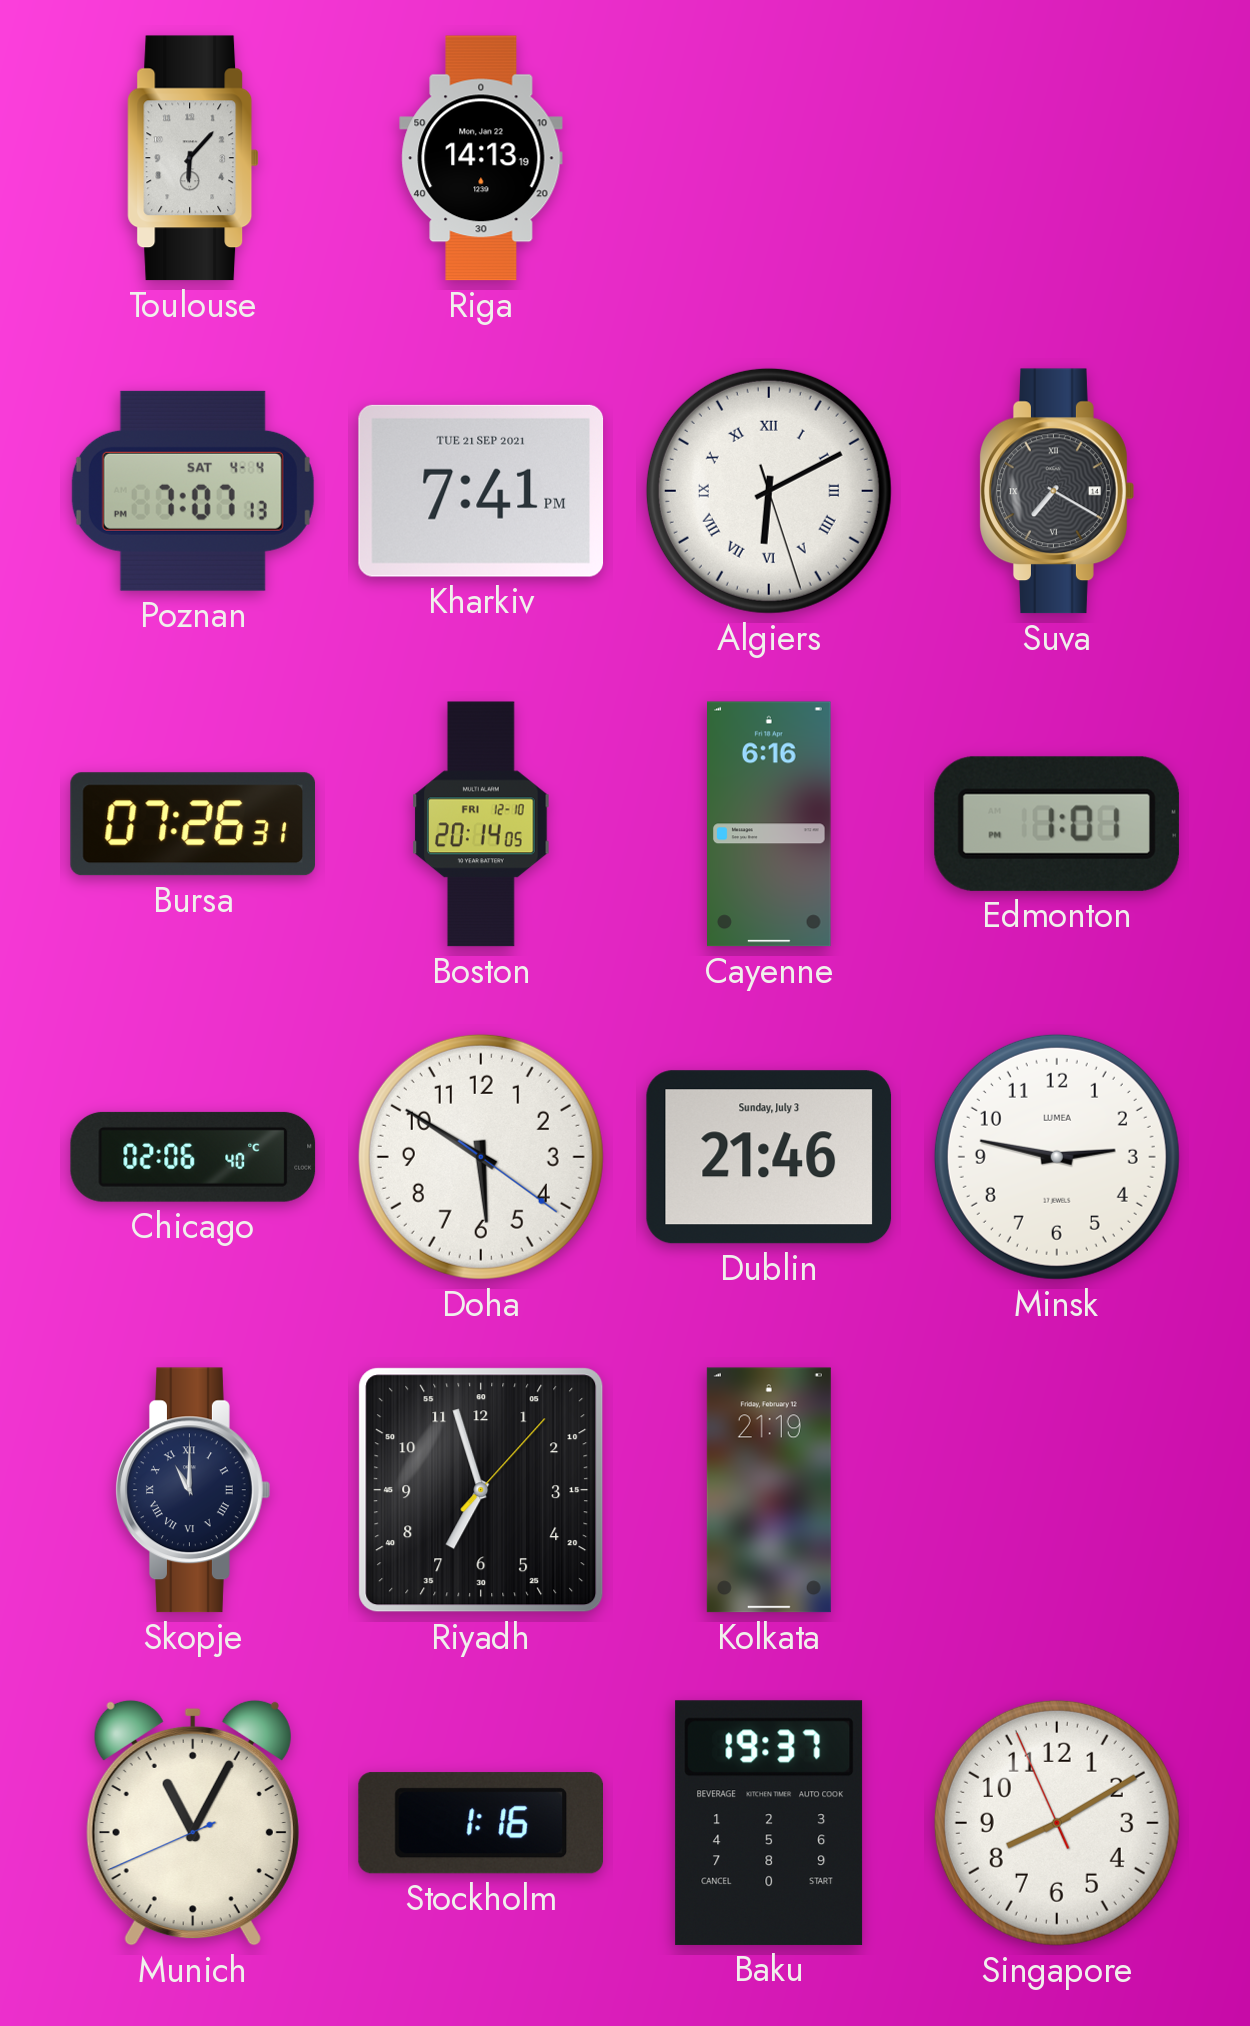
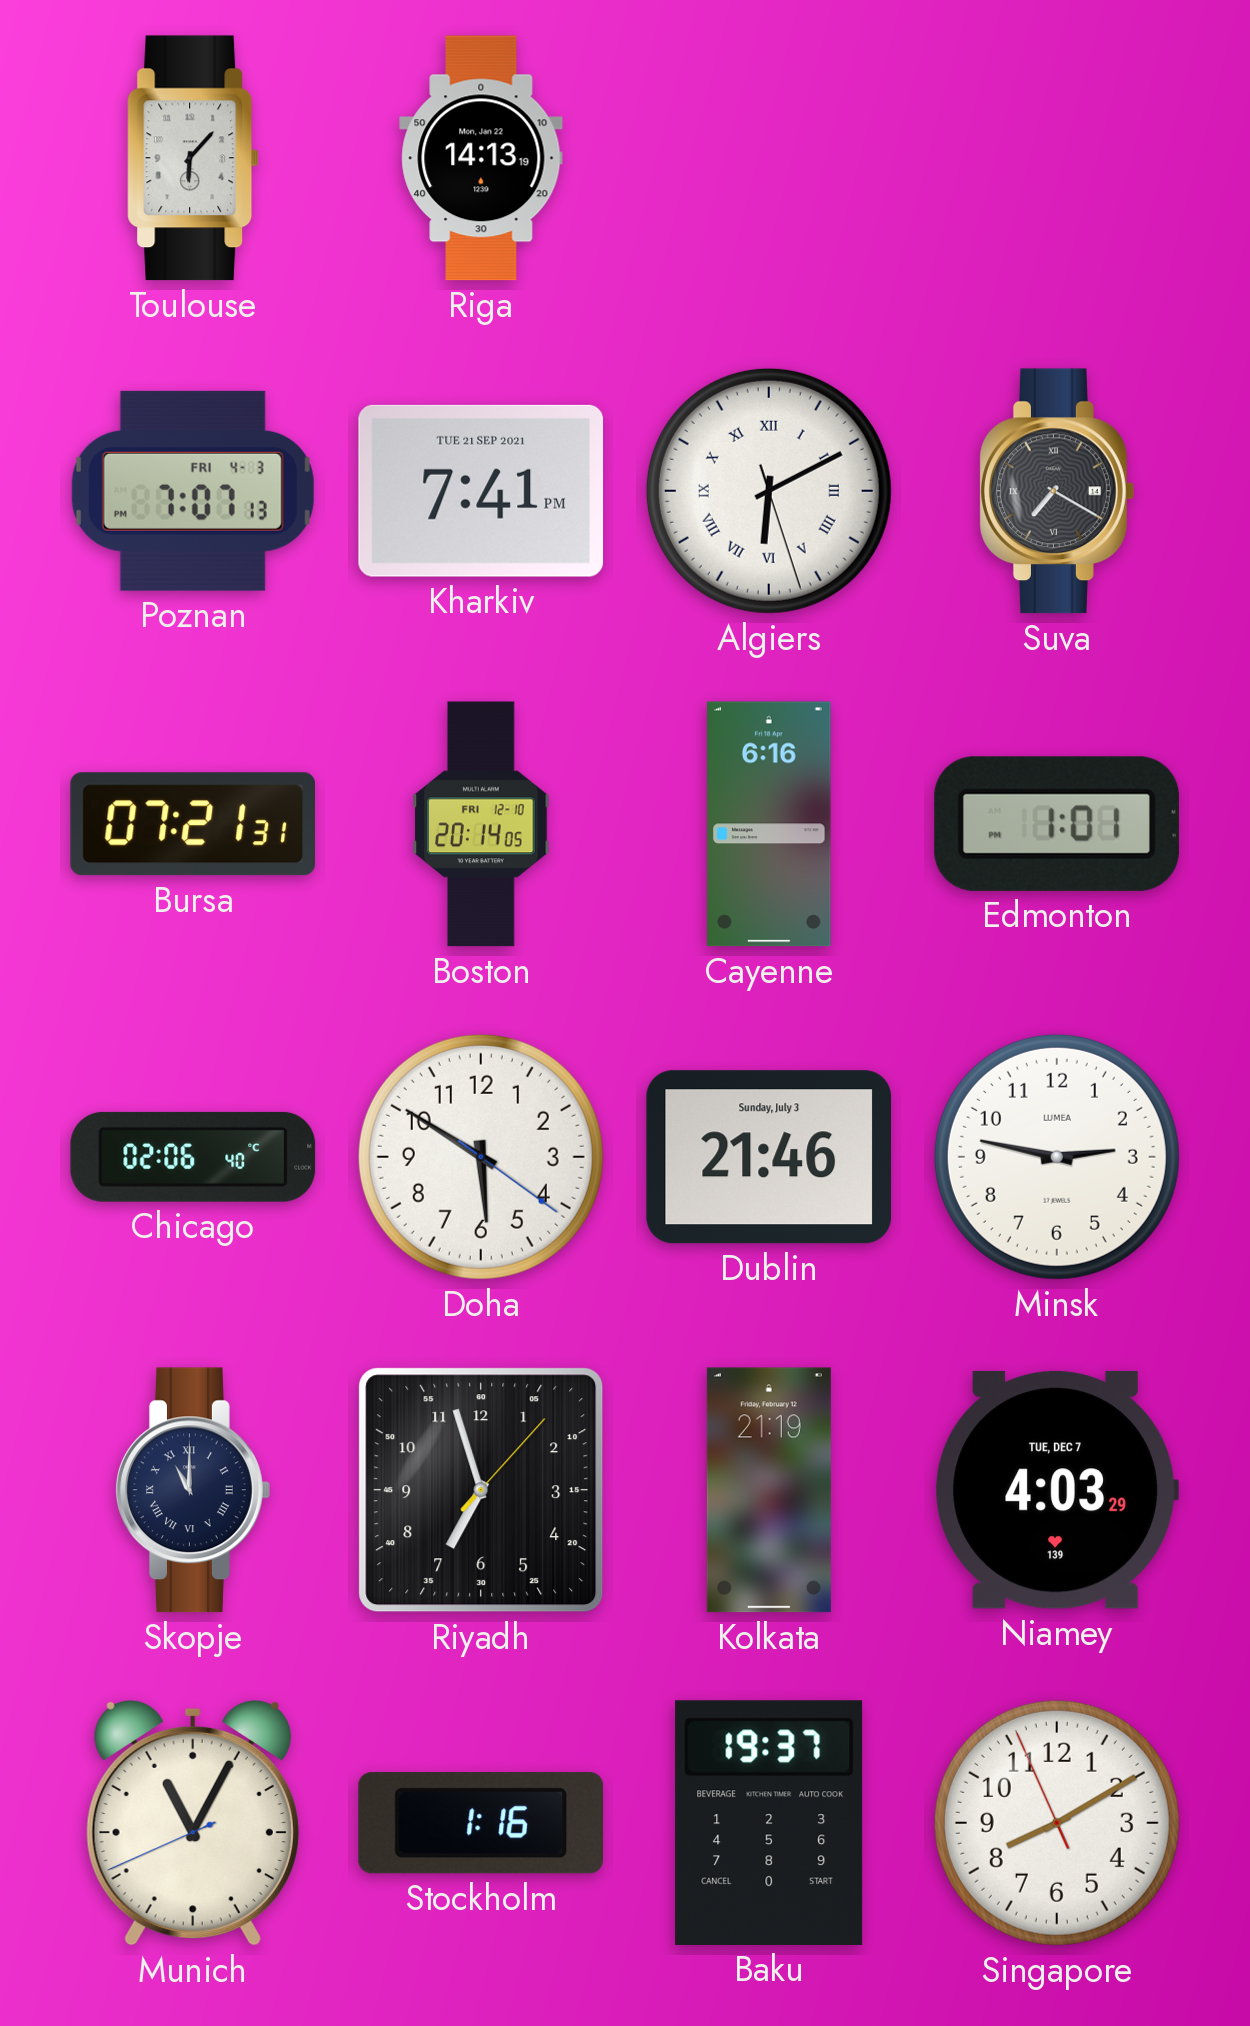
Poznan date: SAT 4-4 -> FRI 4-3 (193, 491)
Bursa: 07:26 -> 07:21 (192, 824)
Niamey: none -> 4:03 (1056, 1490)
